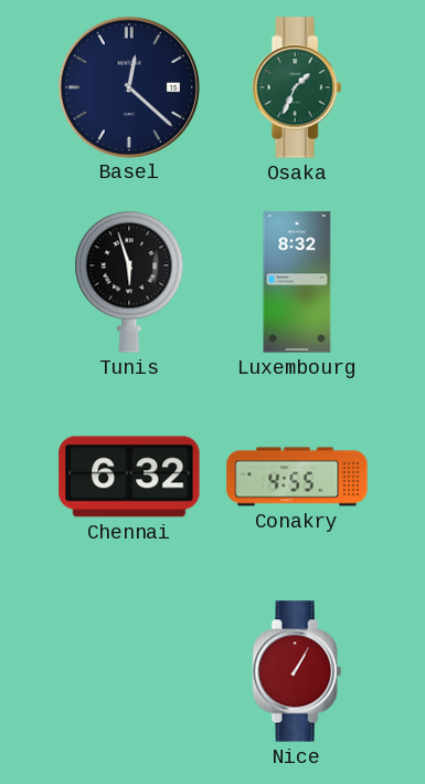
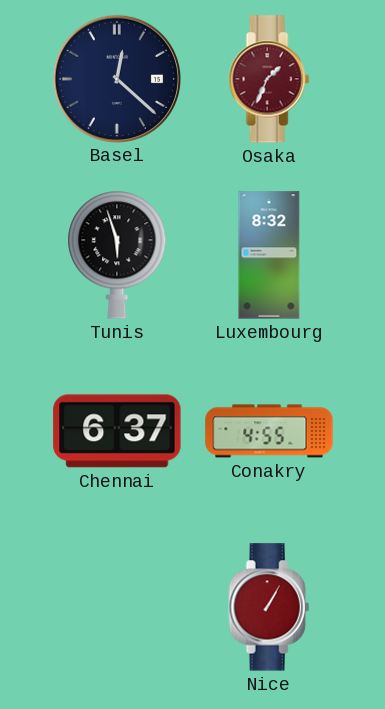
Osaka dial: green -> burgundy (269, 79)
Chennai: 6:32 -> 6:37 (117, 431)
